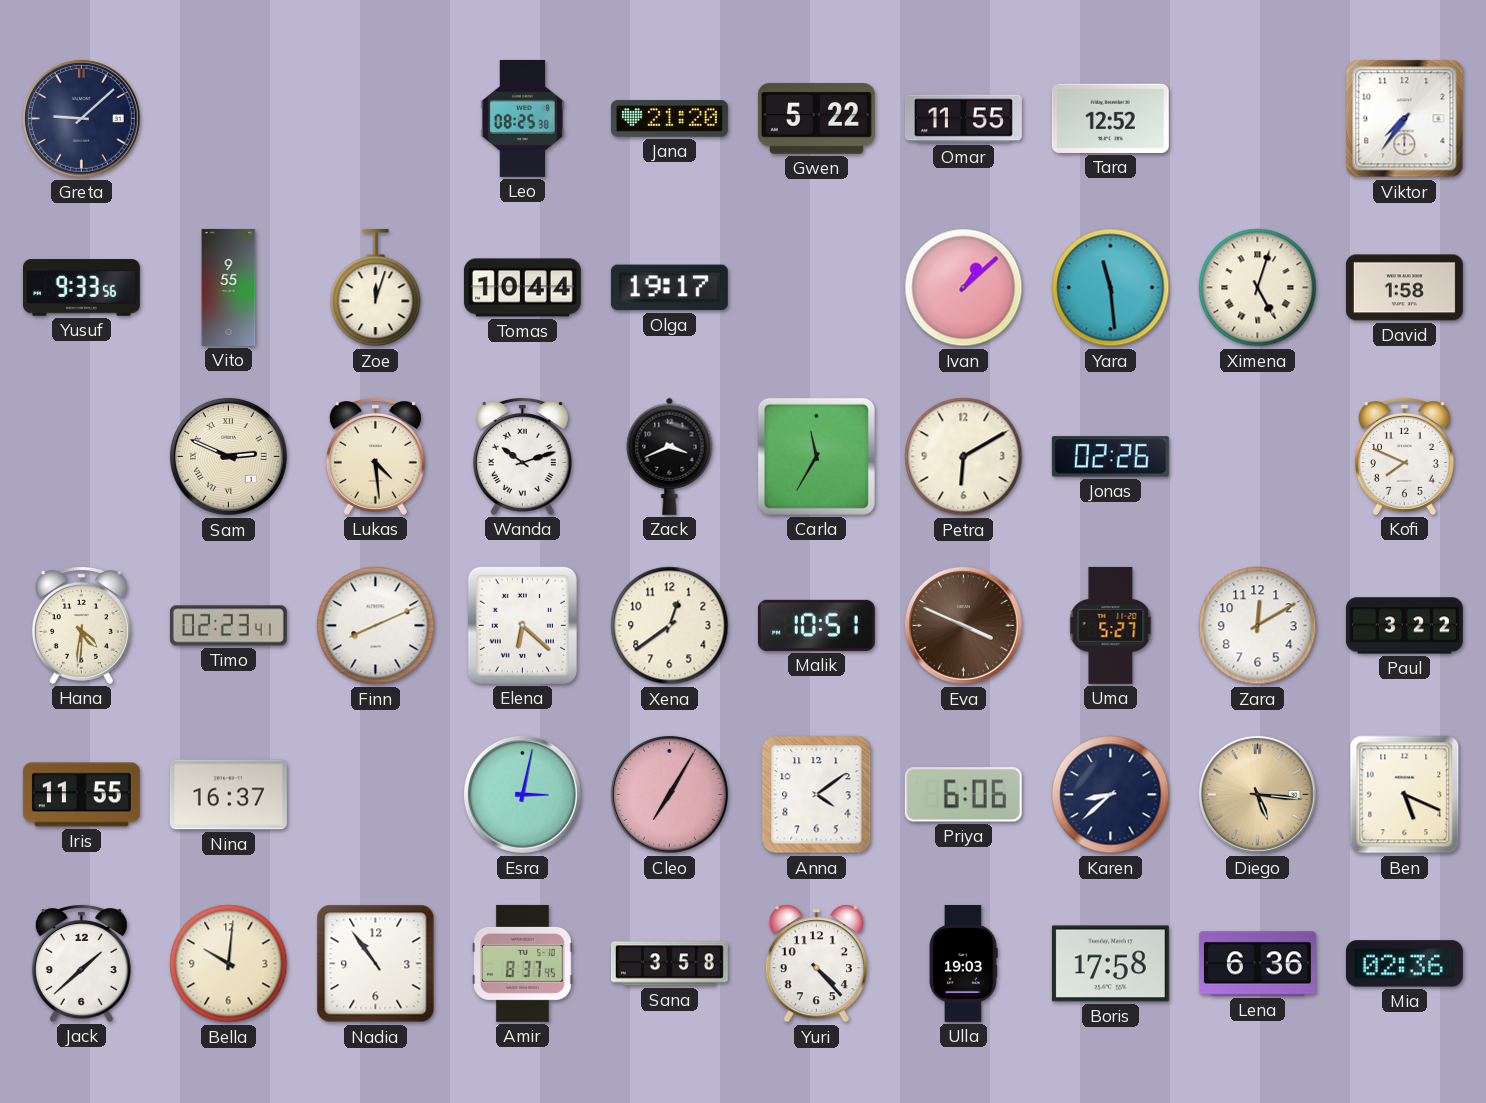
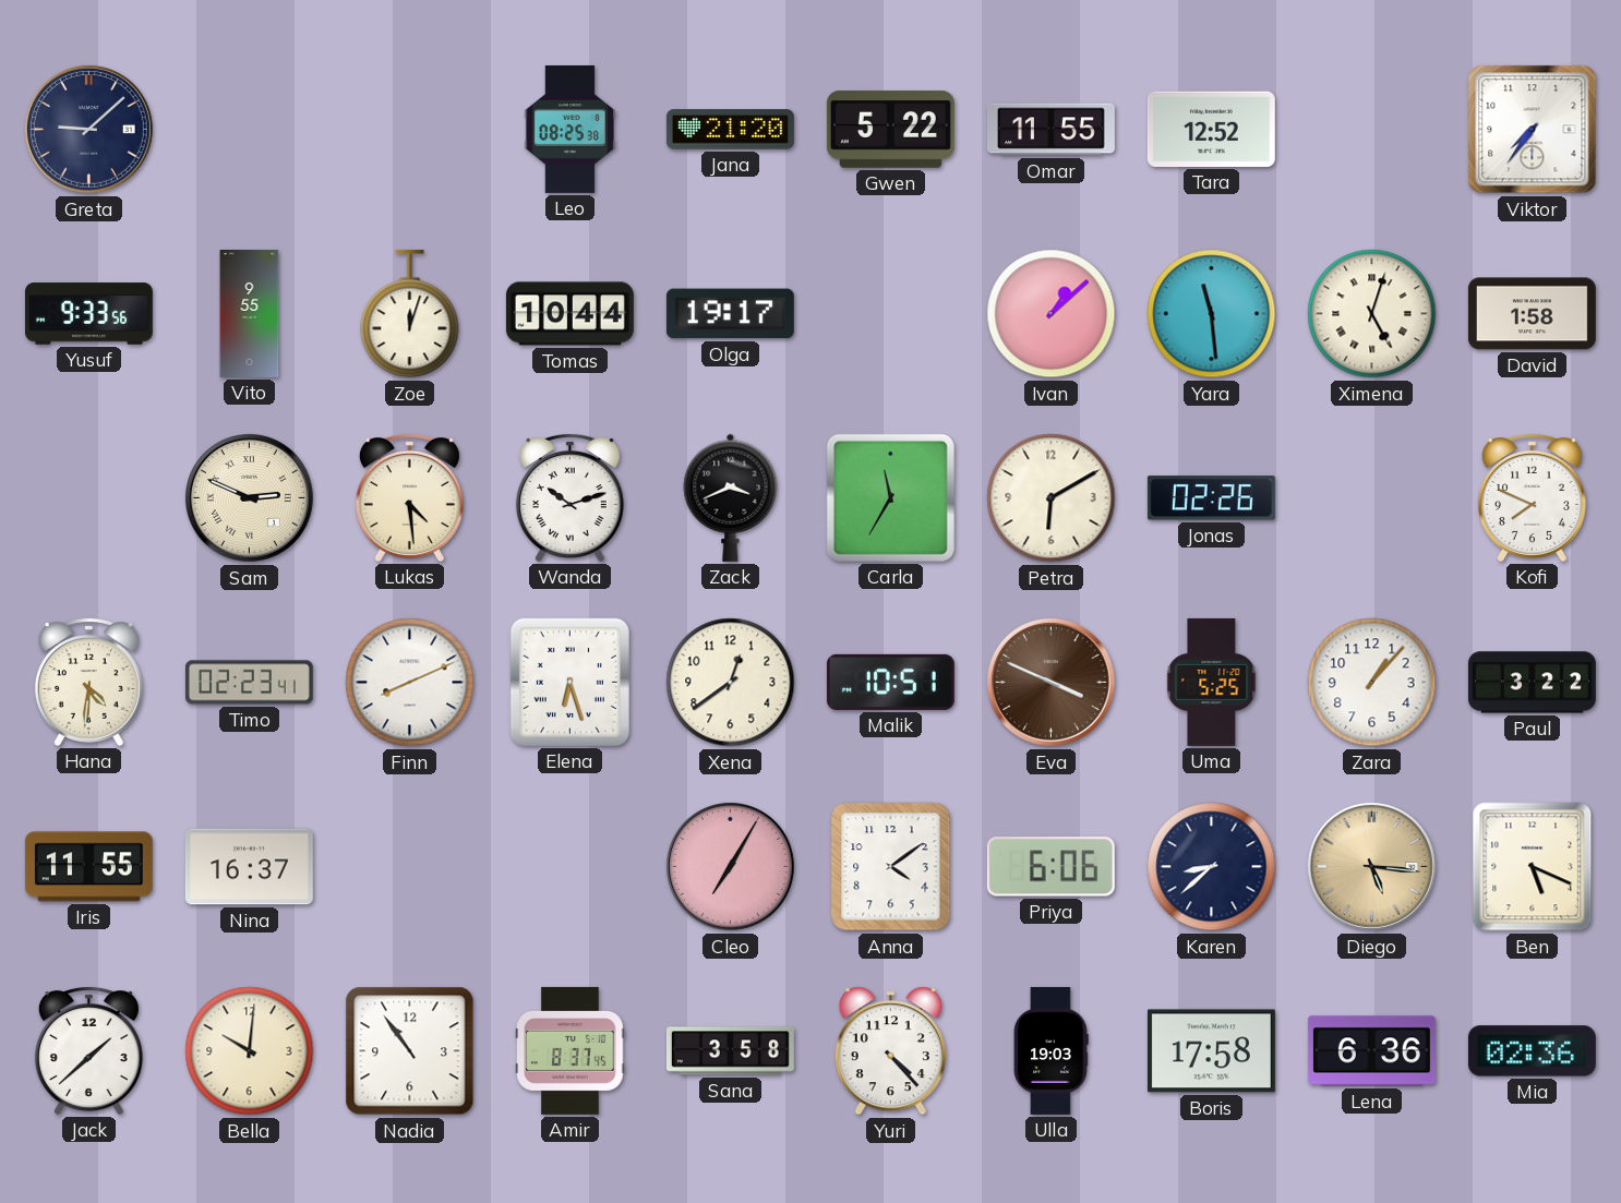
Elena: 6:22 -> 6:27 (569, 682)
Uma: 5:27 -> 5:25 (1212, 682)
Zara: 12:10 -> 1:07 (1372, 683)
Esra: 3:02 -> none (522, 794)
